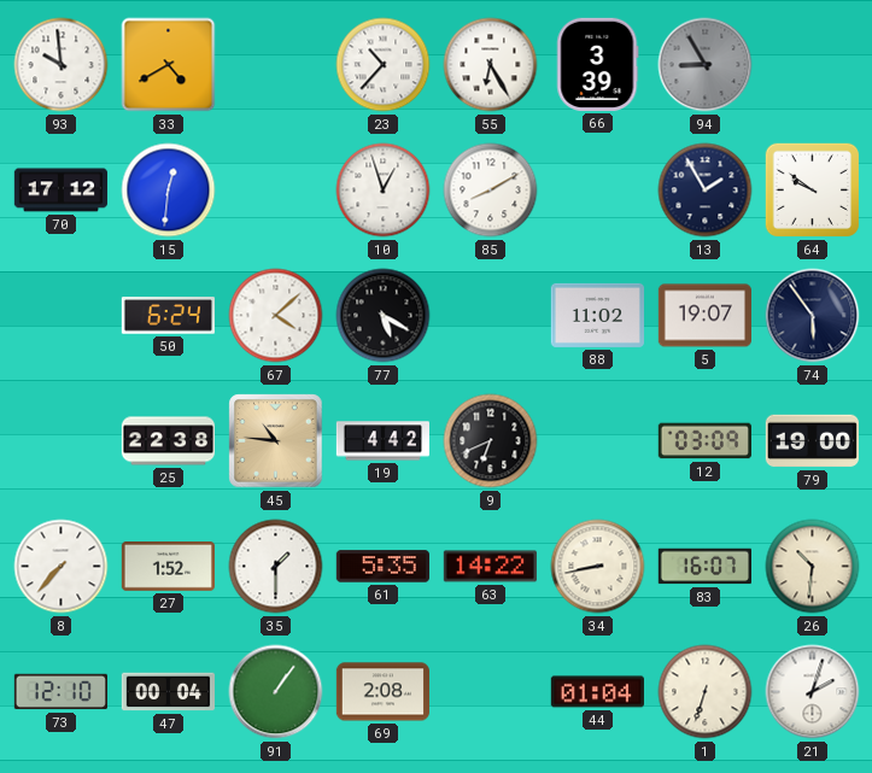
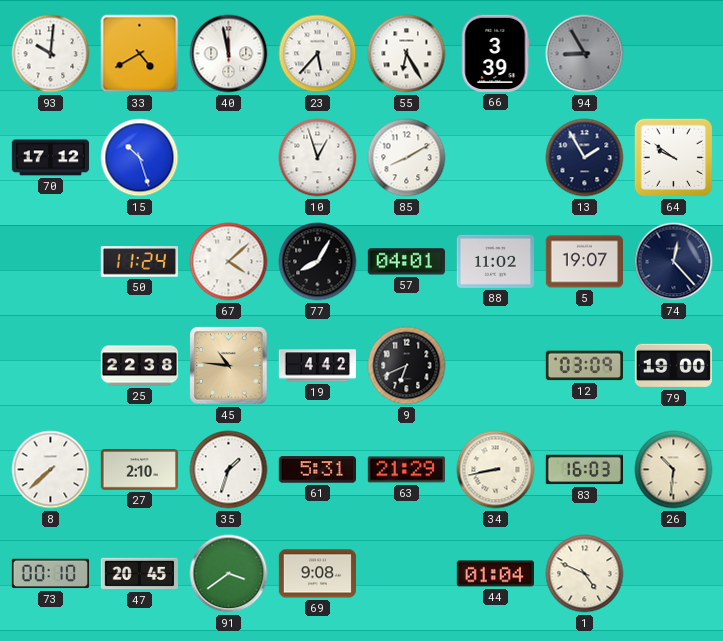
93: 9:59 -> 10:01 (51, 54)
40: none -> 11:58 (229, 54)
23: 10:37 -> 5:37 (318, 54)
15: 12:31 -> 10:27 (140, 158)
50: 6:24 -> 11:24 (139, 262)
77: 5:20 -> 8:05 (318, 262)
57: none -> 04:01 (406, 262)
74: 5:54 -> 12:23 (674, 262)
8: 7:37 -> 7:38 (51, 470)
27: 1:52 -> 2:10 (139, 470)
35: 1:30 -> 1:33 (229, 470)
61: 5:35 -> 5:31 (317, 470)
63: 14:22 -> 21:29 (406, 470)
83: 16:07 -> 16:03 (584, 470)
73: 12:10 -> 00:10 (50, 574)
47: 00:04 -> 20:45 (139, 574)
91: 1:06 -> 3:39 (229, 574)
69: 2:08 -> 9:08 (317, 574)
1: 6:33 -> 4:49 (585, 574)
21: 2:03 -> none (813, 692)
